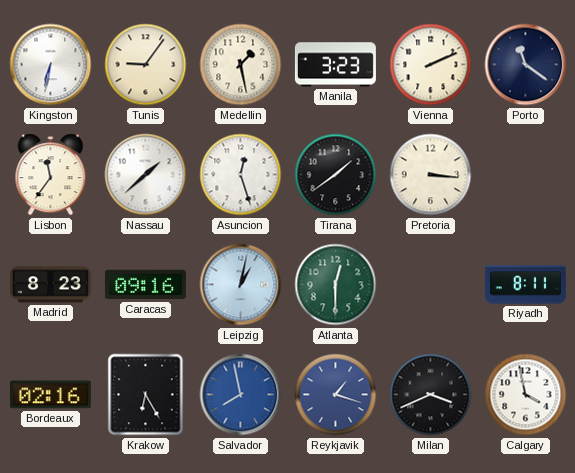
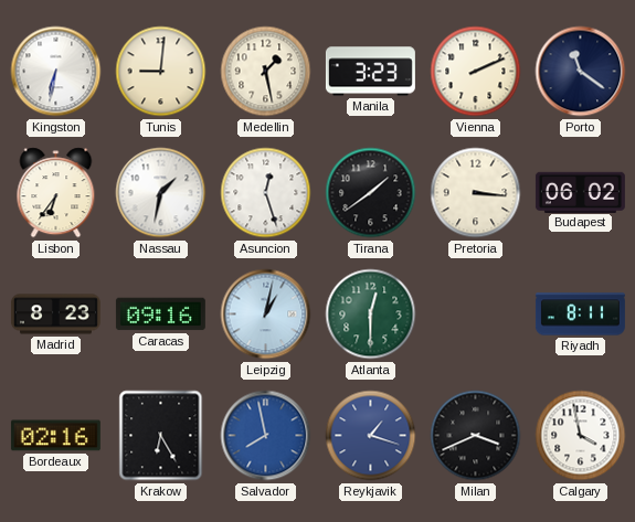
Tunis: 9:06 -> 9:01 (161, 72)
Lisbon: 11:36 -> 6:36 (56, 193)
Nassau: 1:38 -> 1:32 (161, 193)
Budapest: none -> 06:02 (580, 192)
